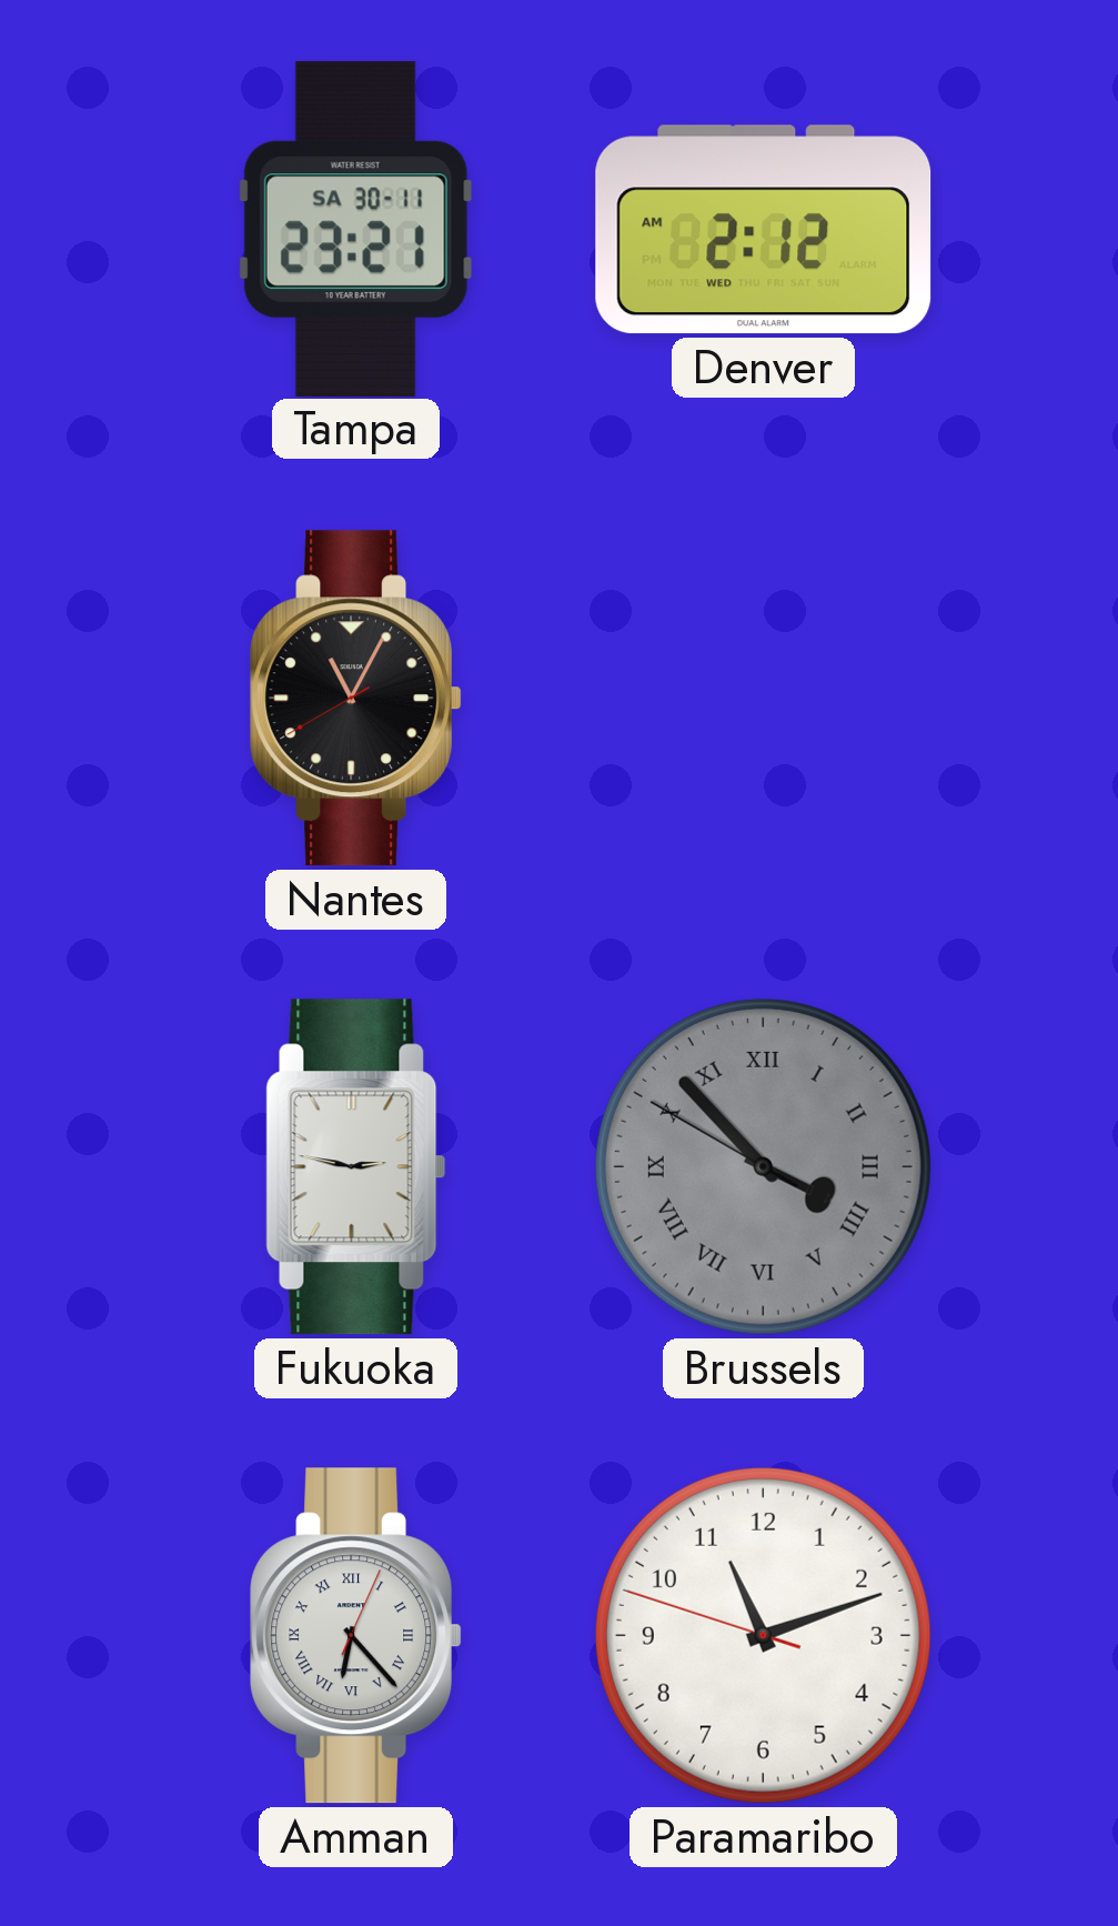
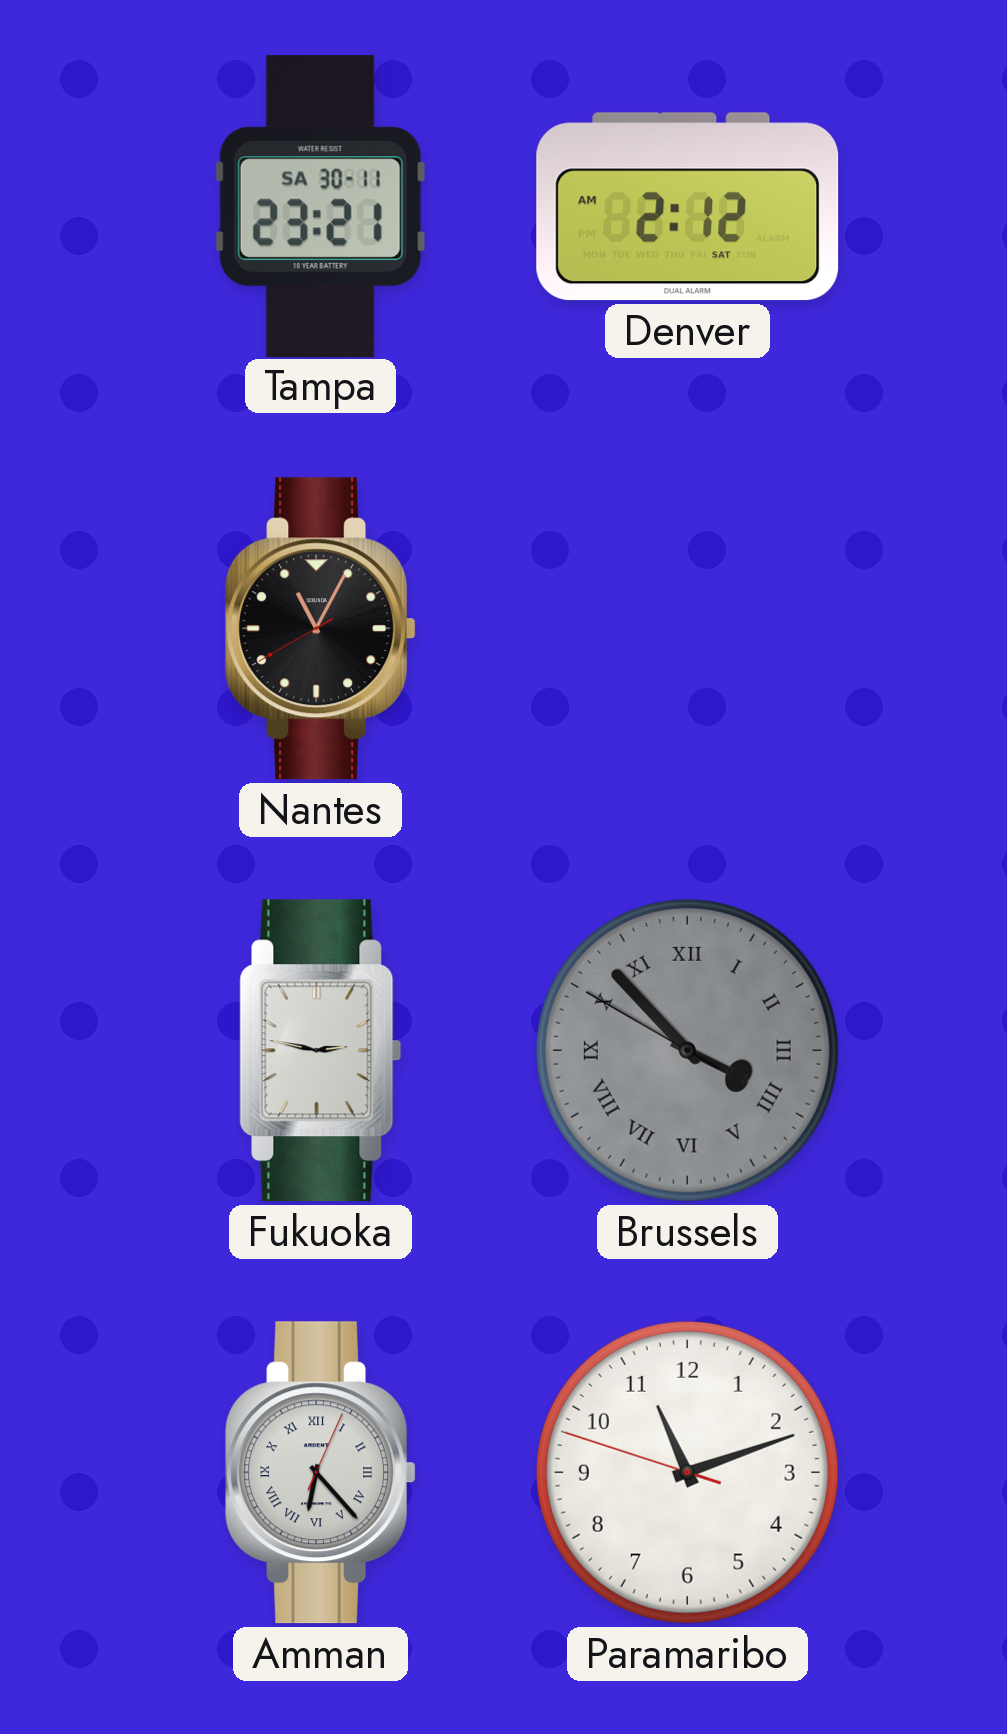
Denver date: WED -> SAT (688, 207)
